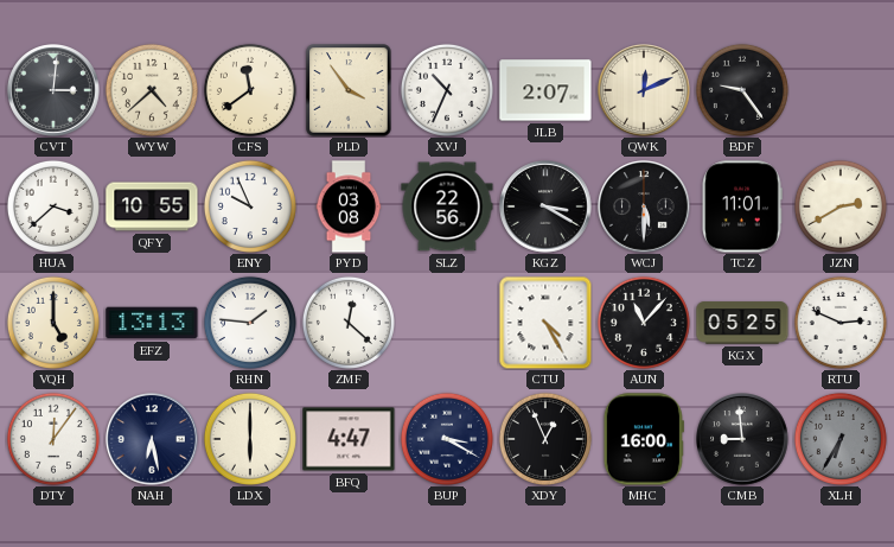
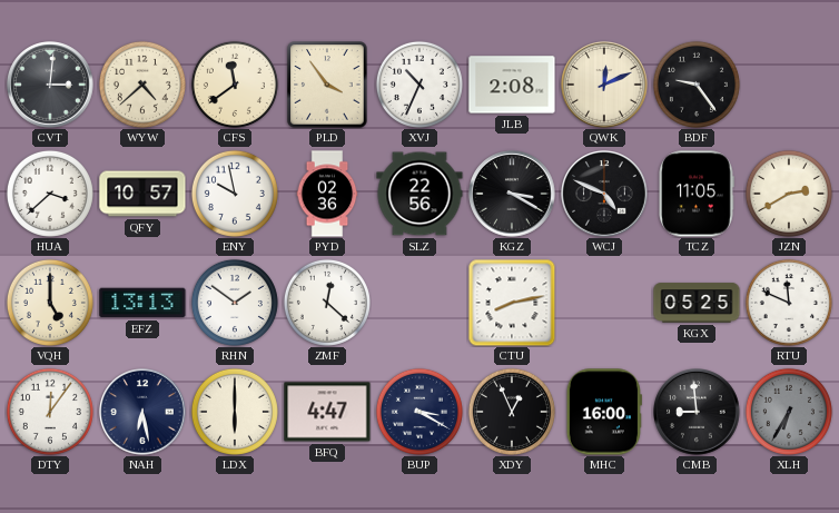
JLB: 2:07 -> 2:08 (512, 85)
QFY: 10:55 -> 10:57 (142, 194)
ENY: 9:56 -> 9:58 (235, 194)
PYD: 03:08 -> 02:36 (327, 194)
WCJ: 5:30 -> 4:49 (604, 194)
TCZ: 11:01 -> 11:05 (697, 194)
RHN: 1:46 -> 1:51 (235, 303)
CTU: 4:25 -> 8:13 (512, 303)
AUN: 11:07 -> none (644, 323)
RTU: 2:49 -> 11:49 (789, 303)
